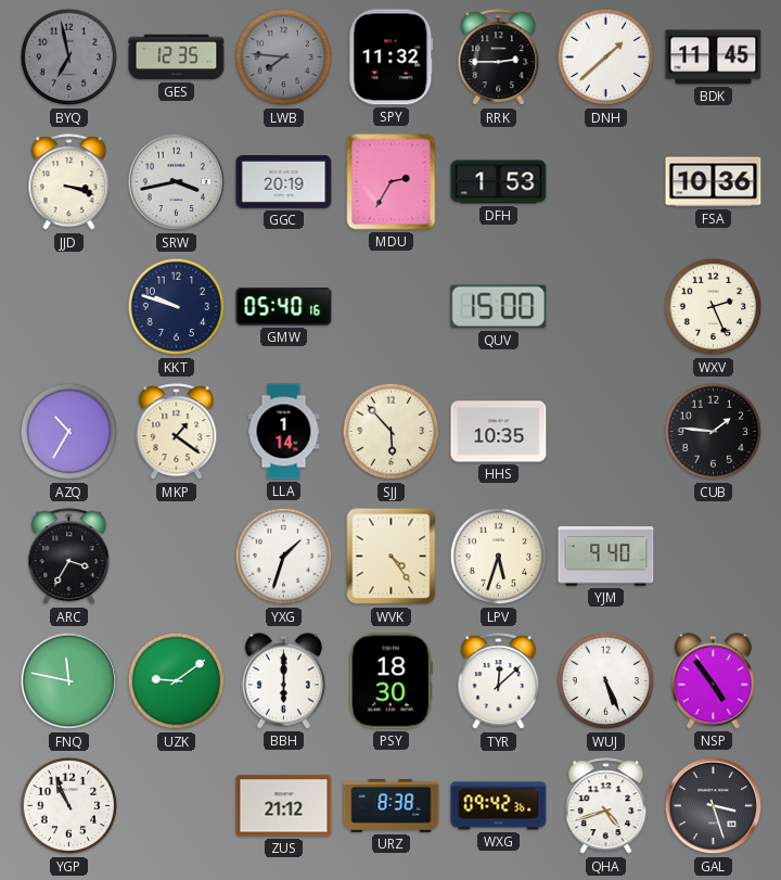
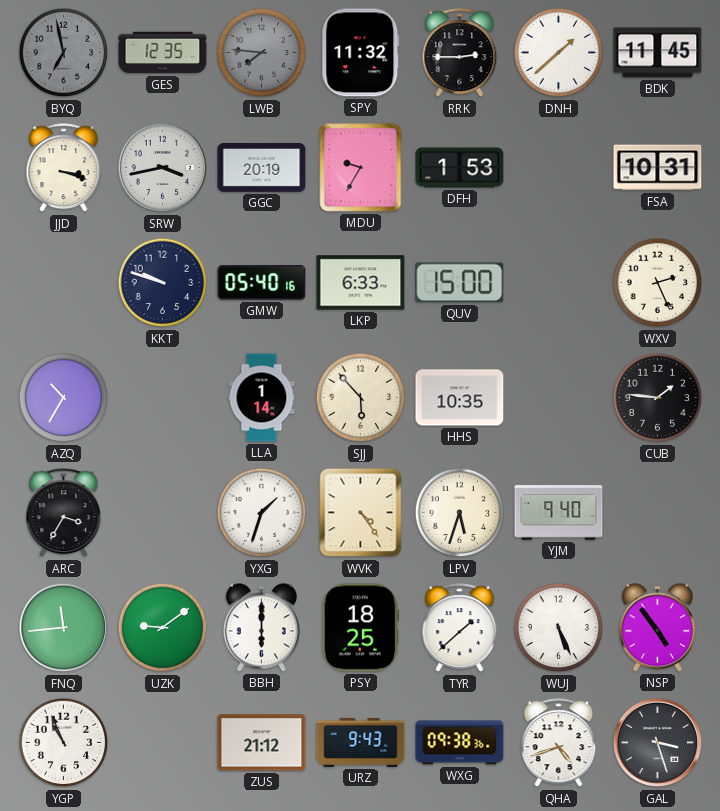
MDU: 2:35 -> 9:35 (361, 168)
FSA: 10:36 -> 10:31 (658, 168)
LKP: none -> 6:33 (361, 283)
MKP: 1:21 -> none (177, 432)
FNQ: 11:47 -> 11:44 (64, 628)
PSY: 18:30 -> 18:25 (360, 628)
TYR: 12:08 -> 1:38 (460, 628)
URZ: 8:38 -> 9:43 (361, 742)
WXG: 09:42 -> 09:38 (460, 743)
